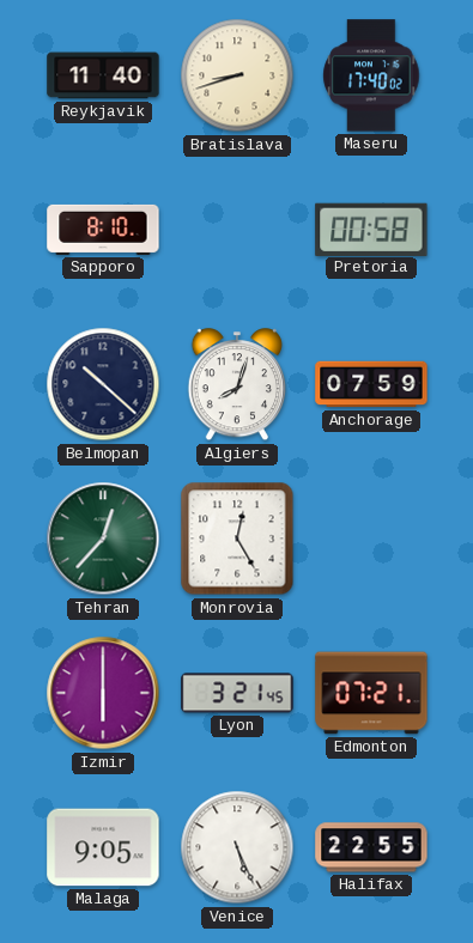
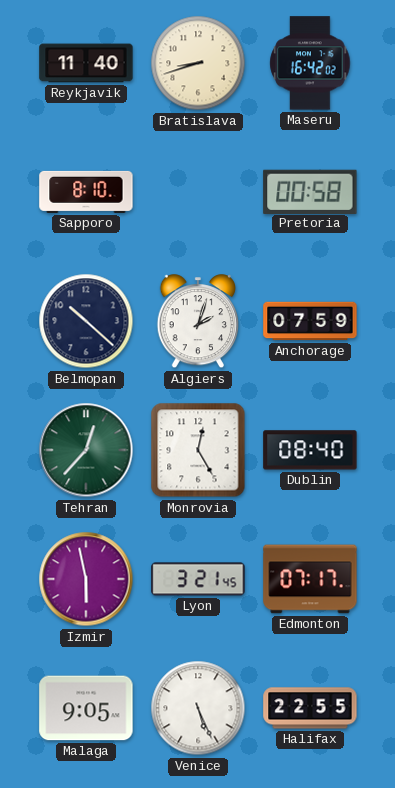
Maseru: 17:40 -> 16:42 (310, 63)
Algiers: 8:03 -> 2:03 (197, 322)
Dublin: none -> 08:40 (310, 450)
Izmir: 6:00 -> 5:58 (86, 579)
Edmonton: 07:21 -> 07:17 (310, 579)
